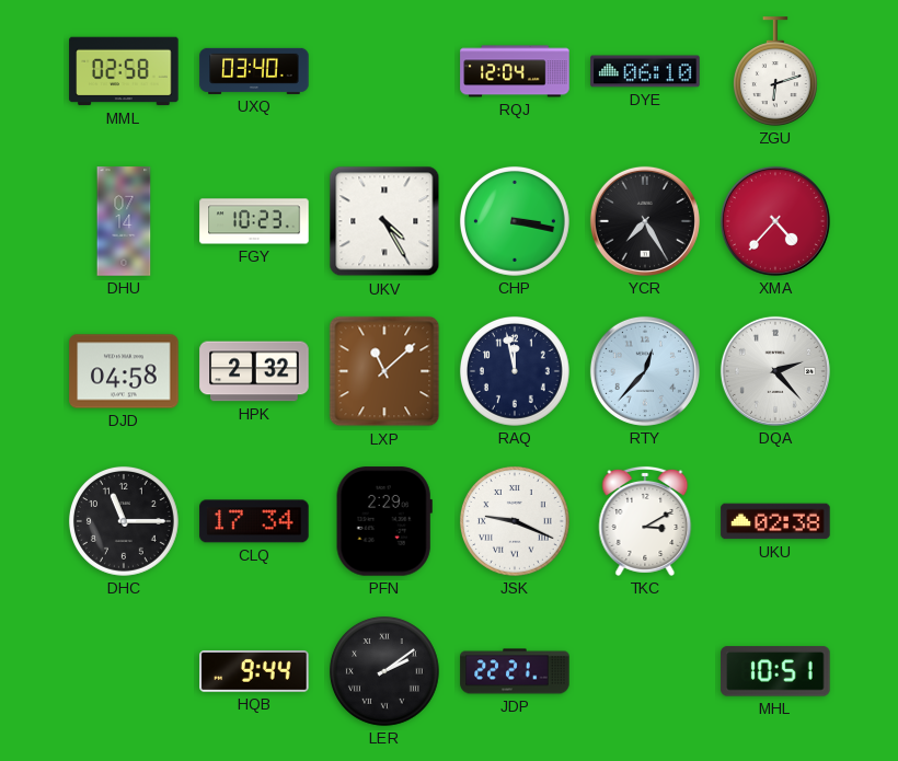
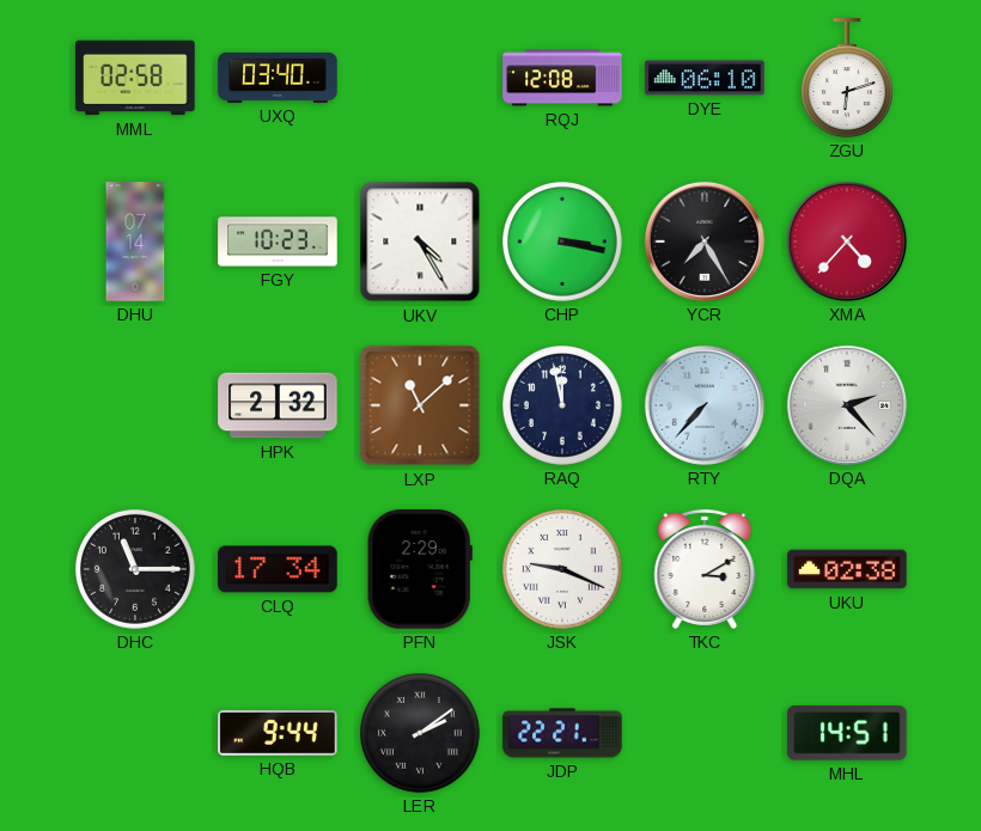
RQJ: 12:04 -> 12:08 (562, 78)
DJD: 04:58 -> none (124, 371)
RTY: 12:37 -> 7:37 (705, 405)
MHL: 10:51 -> 14:51 (847, 733)
